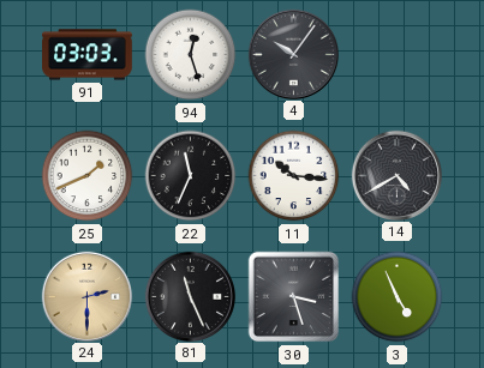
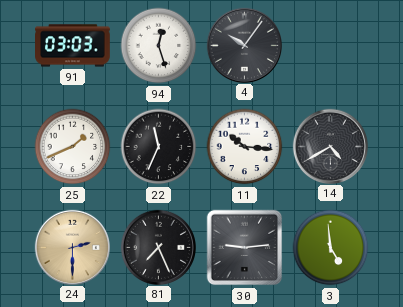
81: 11:26 -> 7:26 (158, 247)
30: 3:27 -> 9:14 (245, 248)
3: 4:56 -> 4:59 (331, 248)
